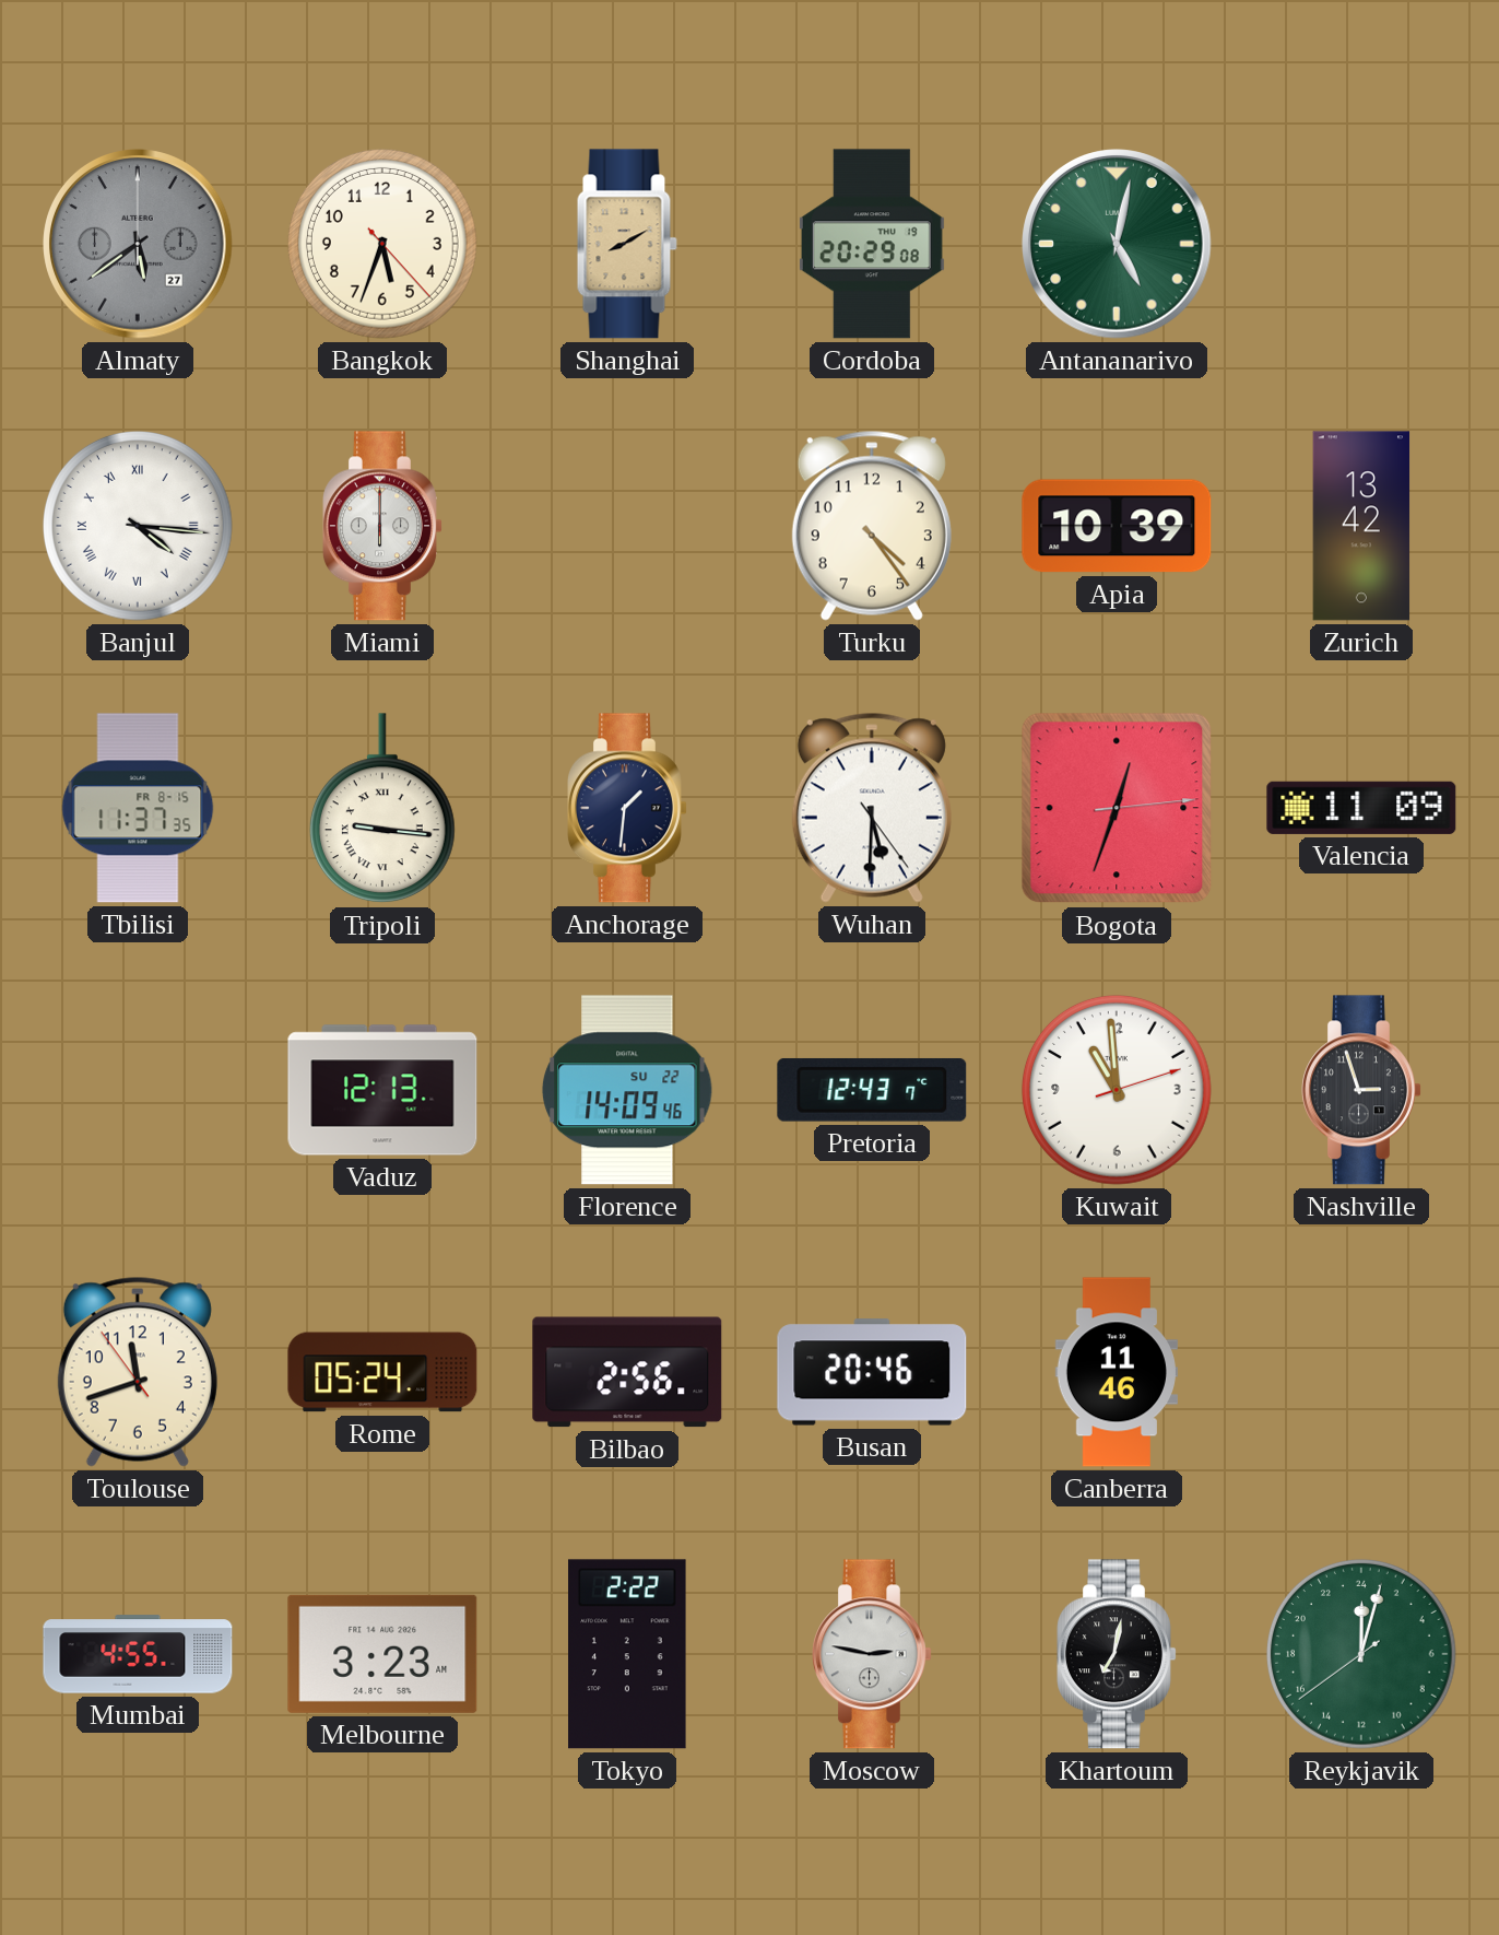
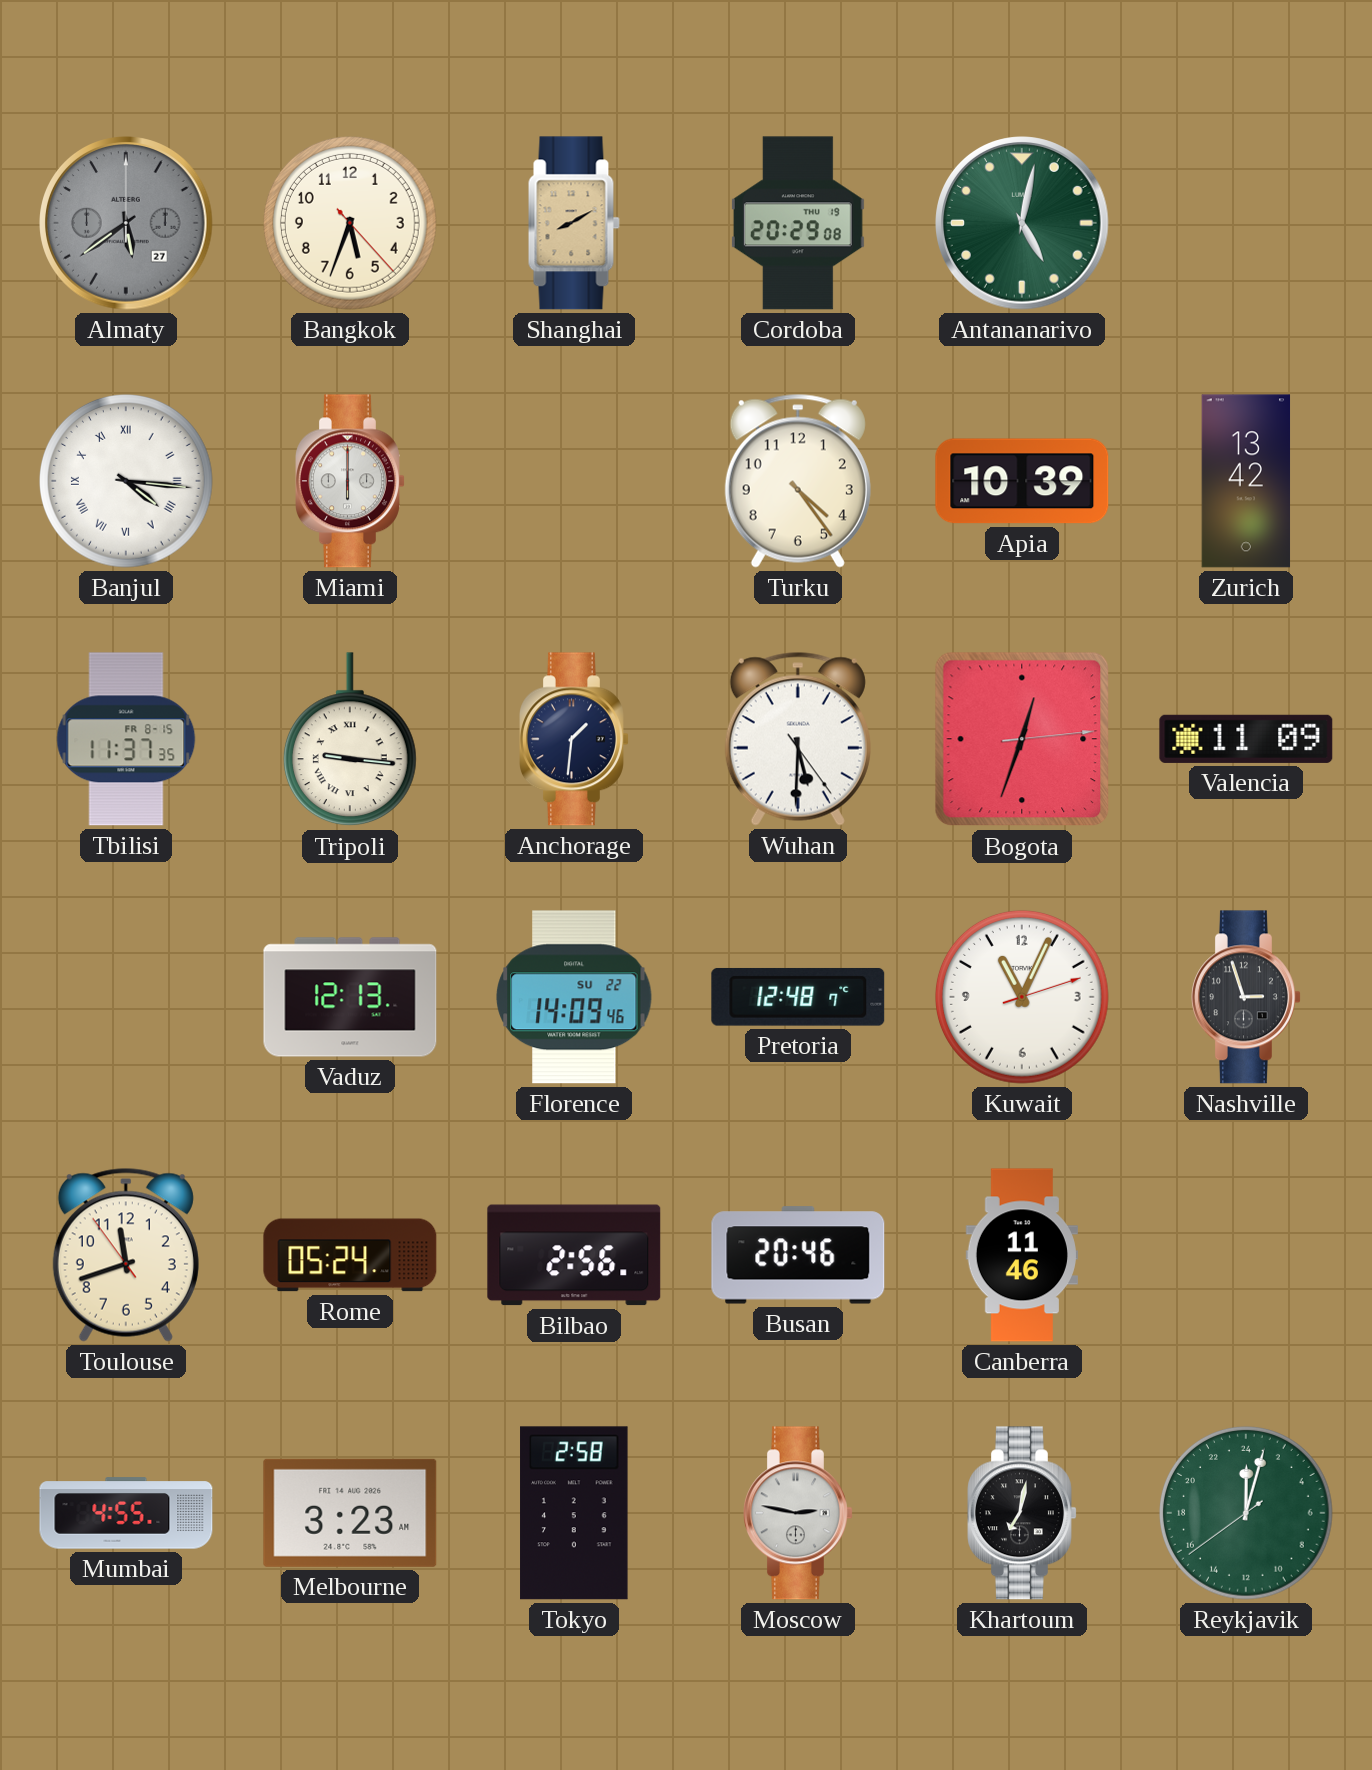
Pretoria: 12:43 -> 12:48 (798, 997)
Kuwait: 10:59 -> 11:04 (1022, 997)
Tokyo: 2:22 -> 2:58 (574, 1513)
